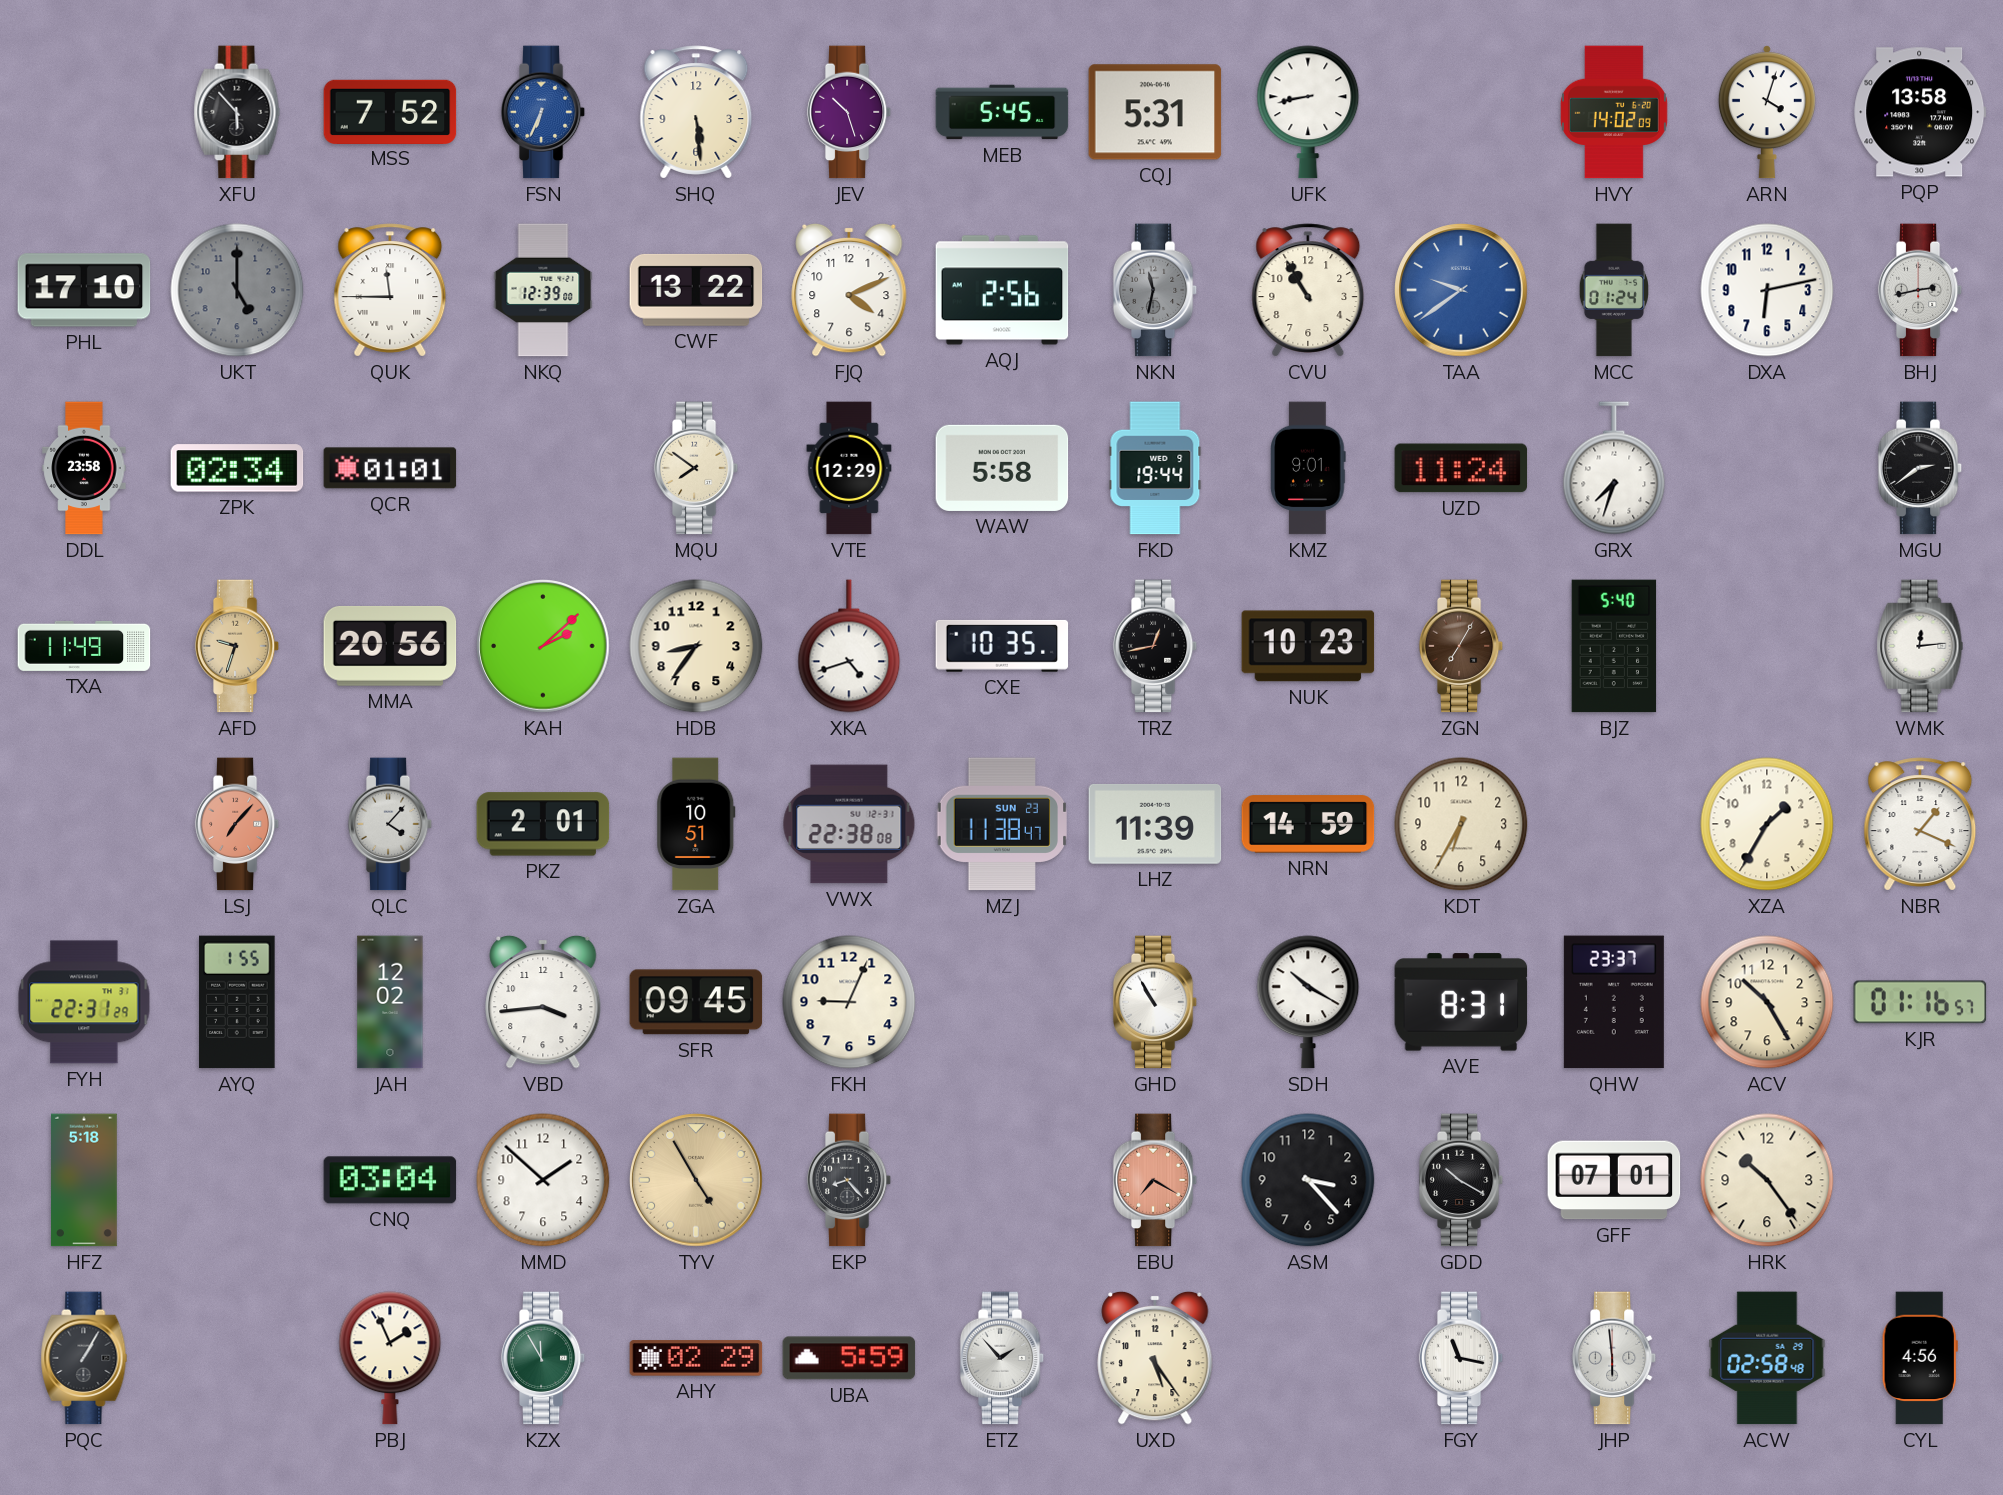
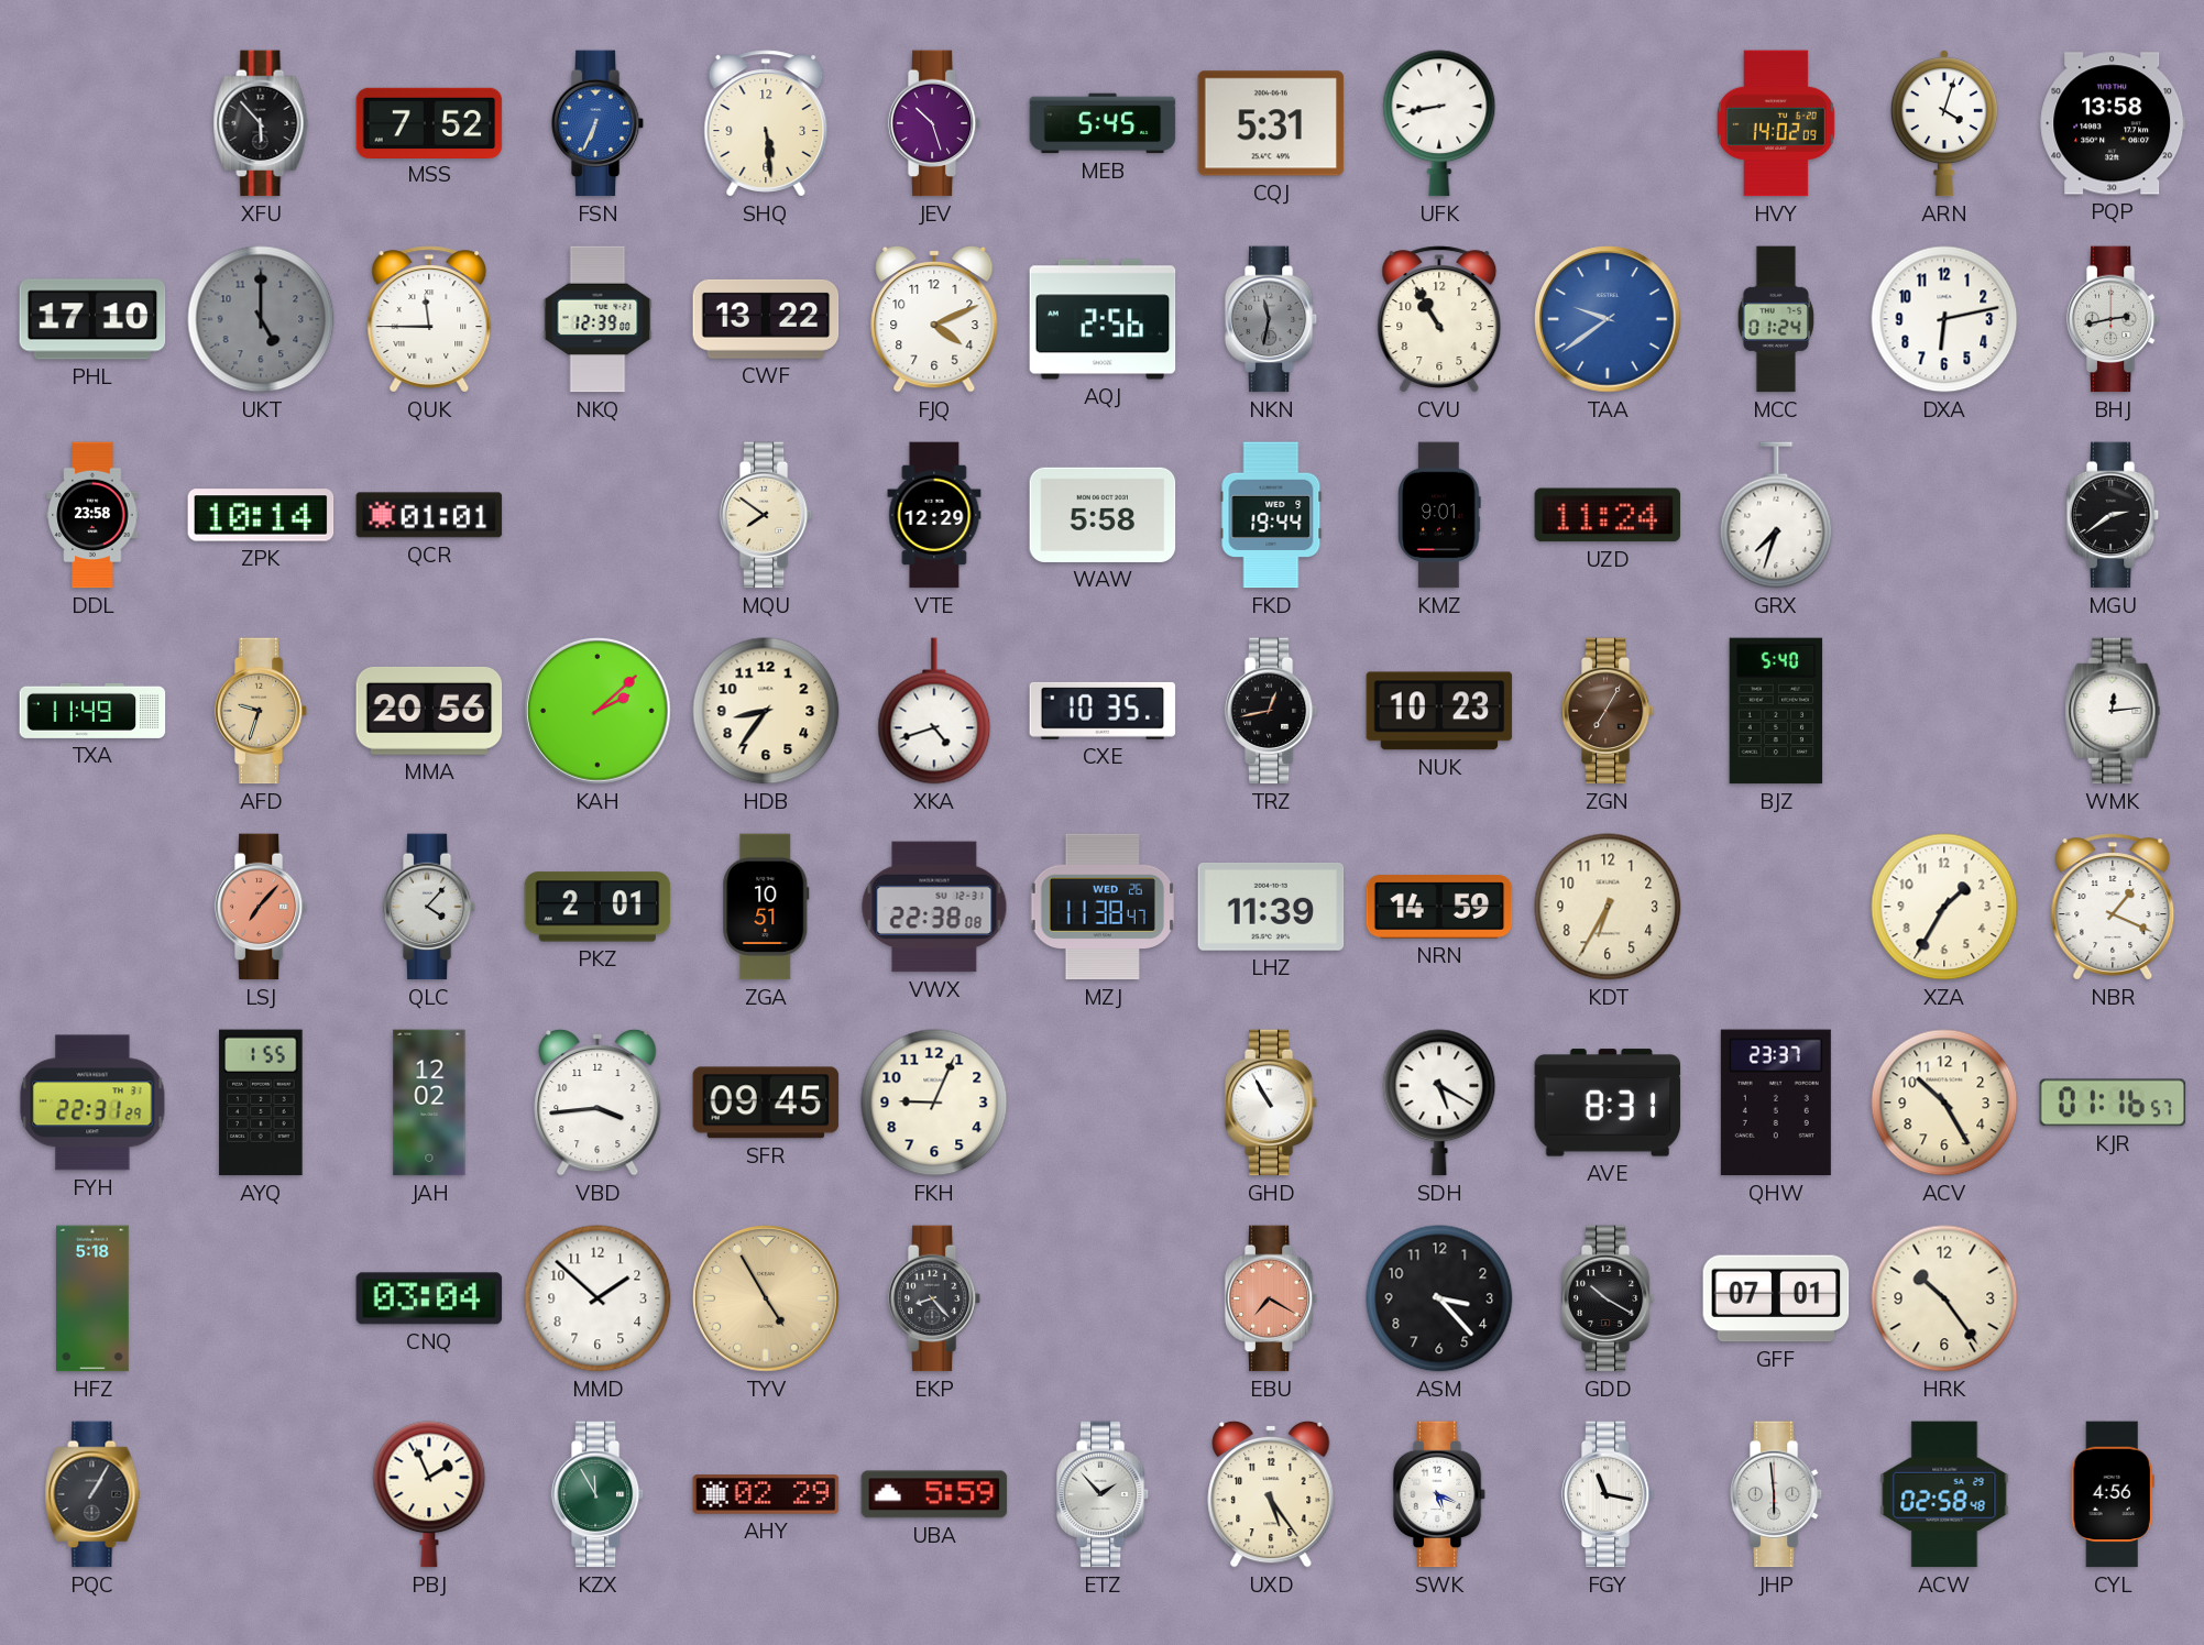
ZPK: 02:34 -> 10:14 (261, 515)
MZJ date: SUN 23 -> WED 26 (1103, 907)
SDH: 10:20 -> 5:20 (1439, 1103)
SWK: none -> 5:19 (1439, 1494)
